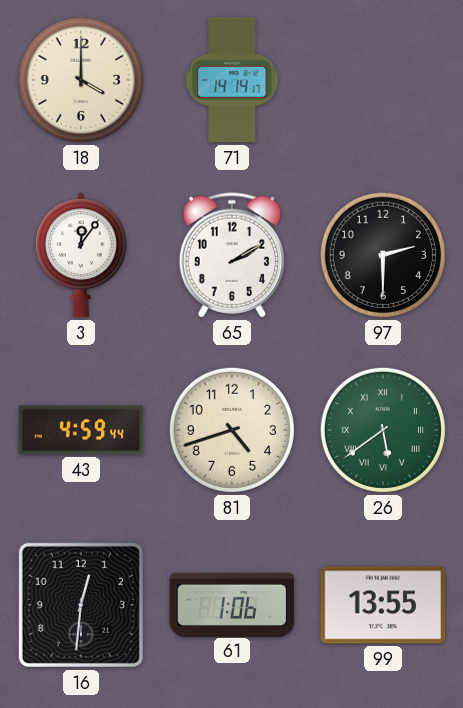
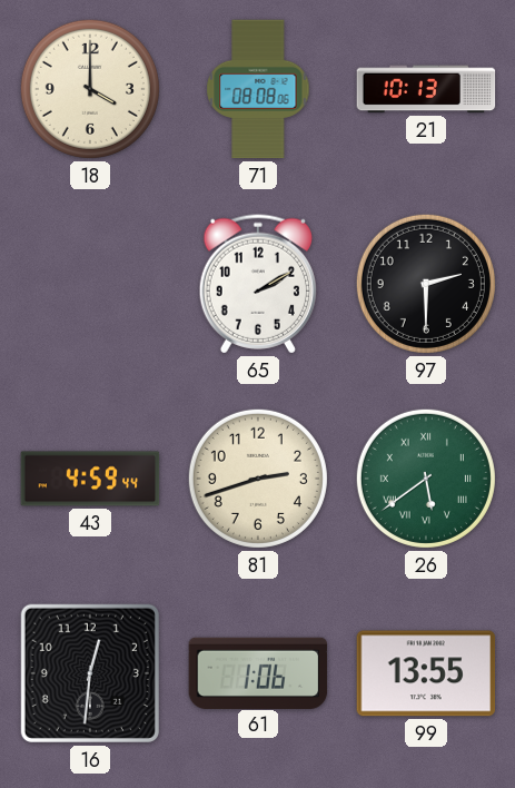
71: 14:14 -> 08:08 (258, 89)
21: none -> 10:13 (426, 89)
3: 12:06 -> none (81, 255)
81: 4:42 -> 2:42 (258, 479)
